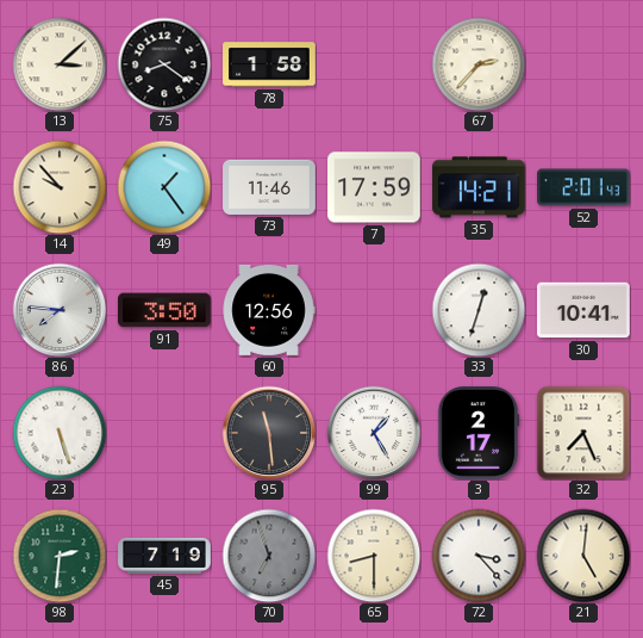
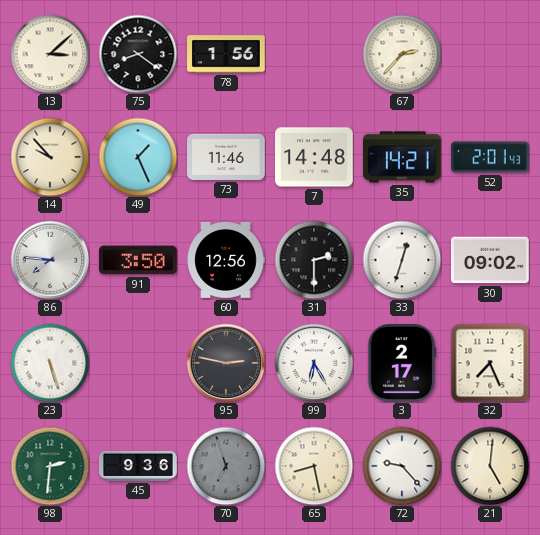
78: 1:58 -> 1:56 (226, 54)
49: 1:24 -> 1:26 (138, 157)
7: 17:59 -> 14:48 (314, 157)
31: none -> 2:30 (314, 260)
30: 10:41 -> 09:02 (490, 260)
95: 11:29 -> 2:47 (226, 363)
99: 1:25 -> 6:25 (314, 363)
45: 7:19 -> 9:36 (138, 466)
65: 8:30 -> 8:28 (314, 466)
72: 3:23 -> 9:23 (402, 466)
